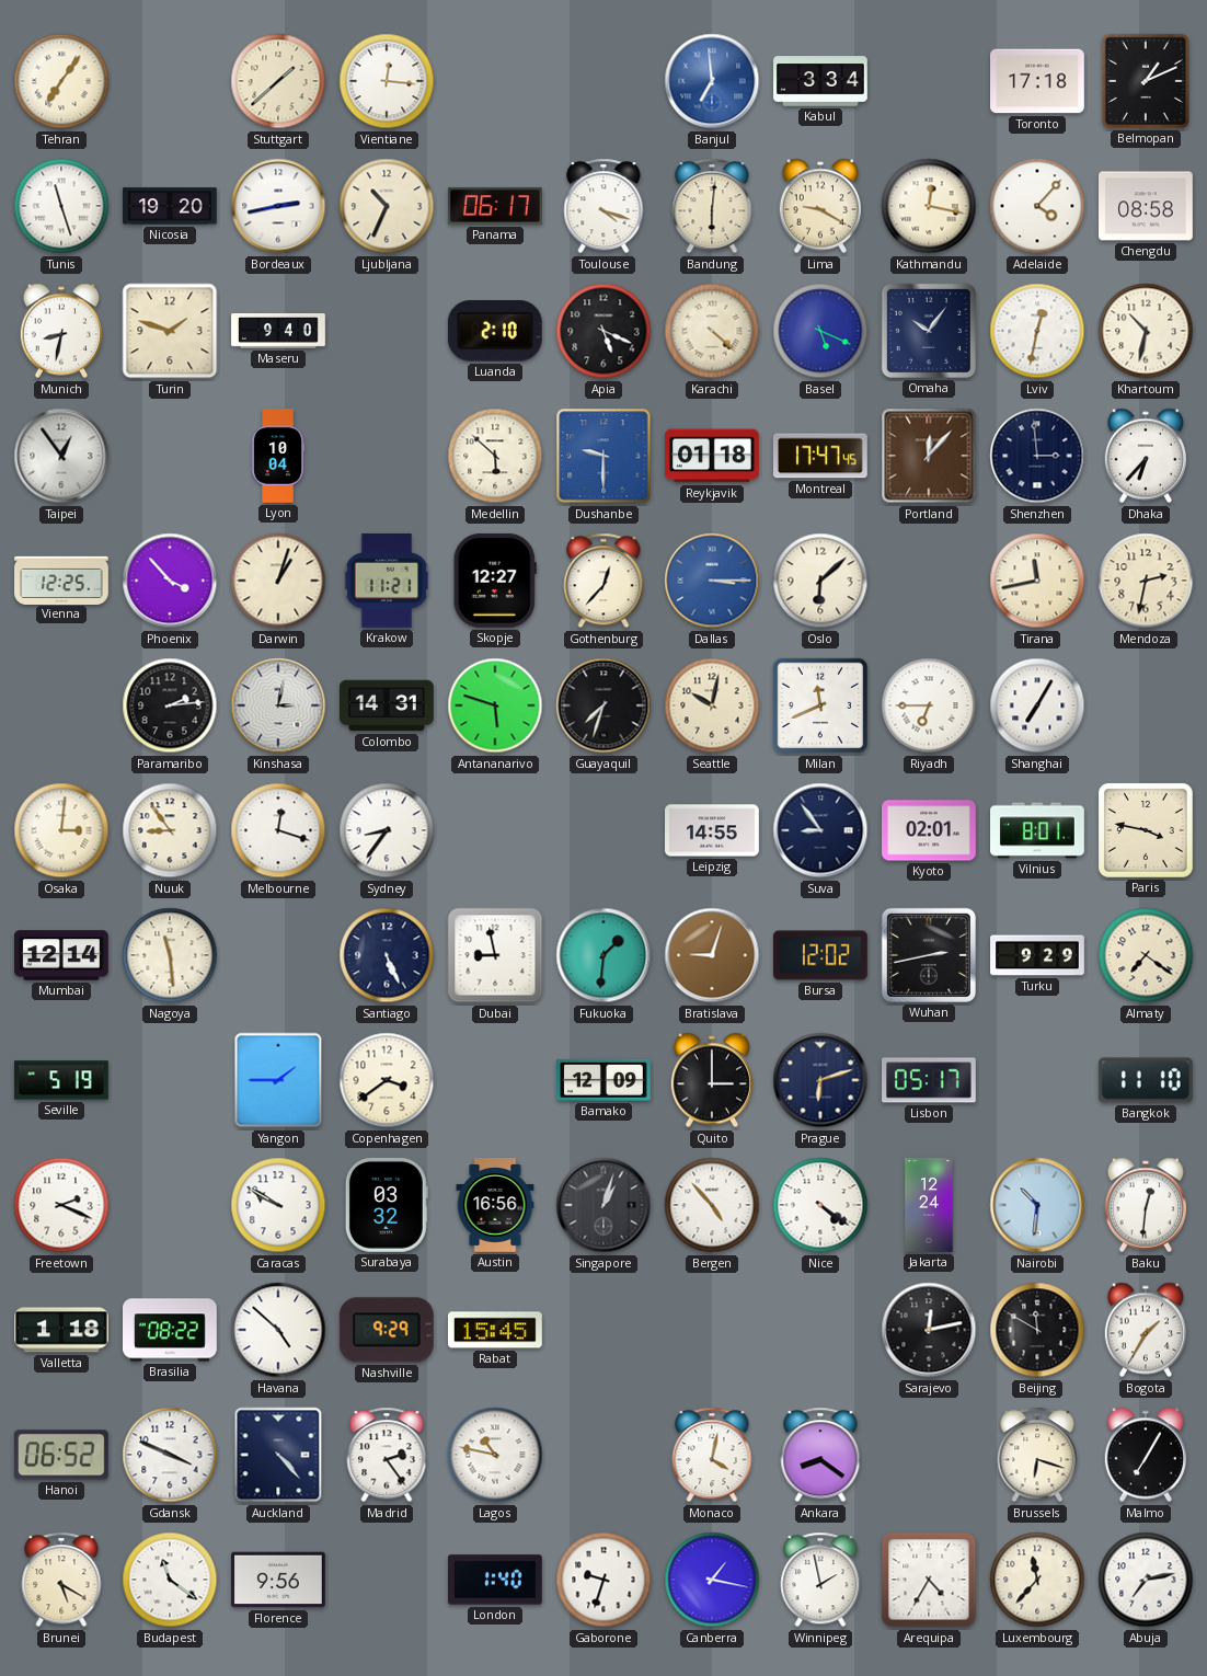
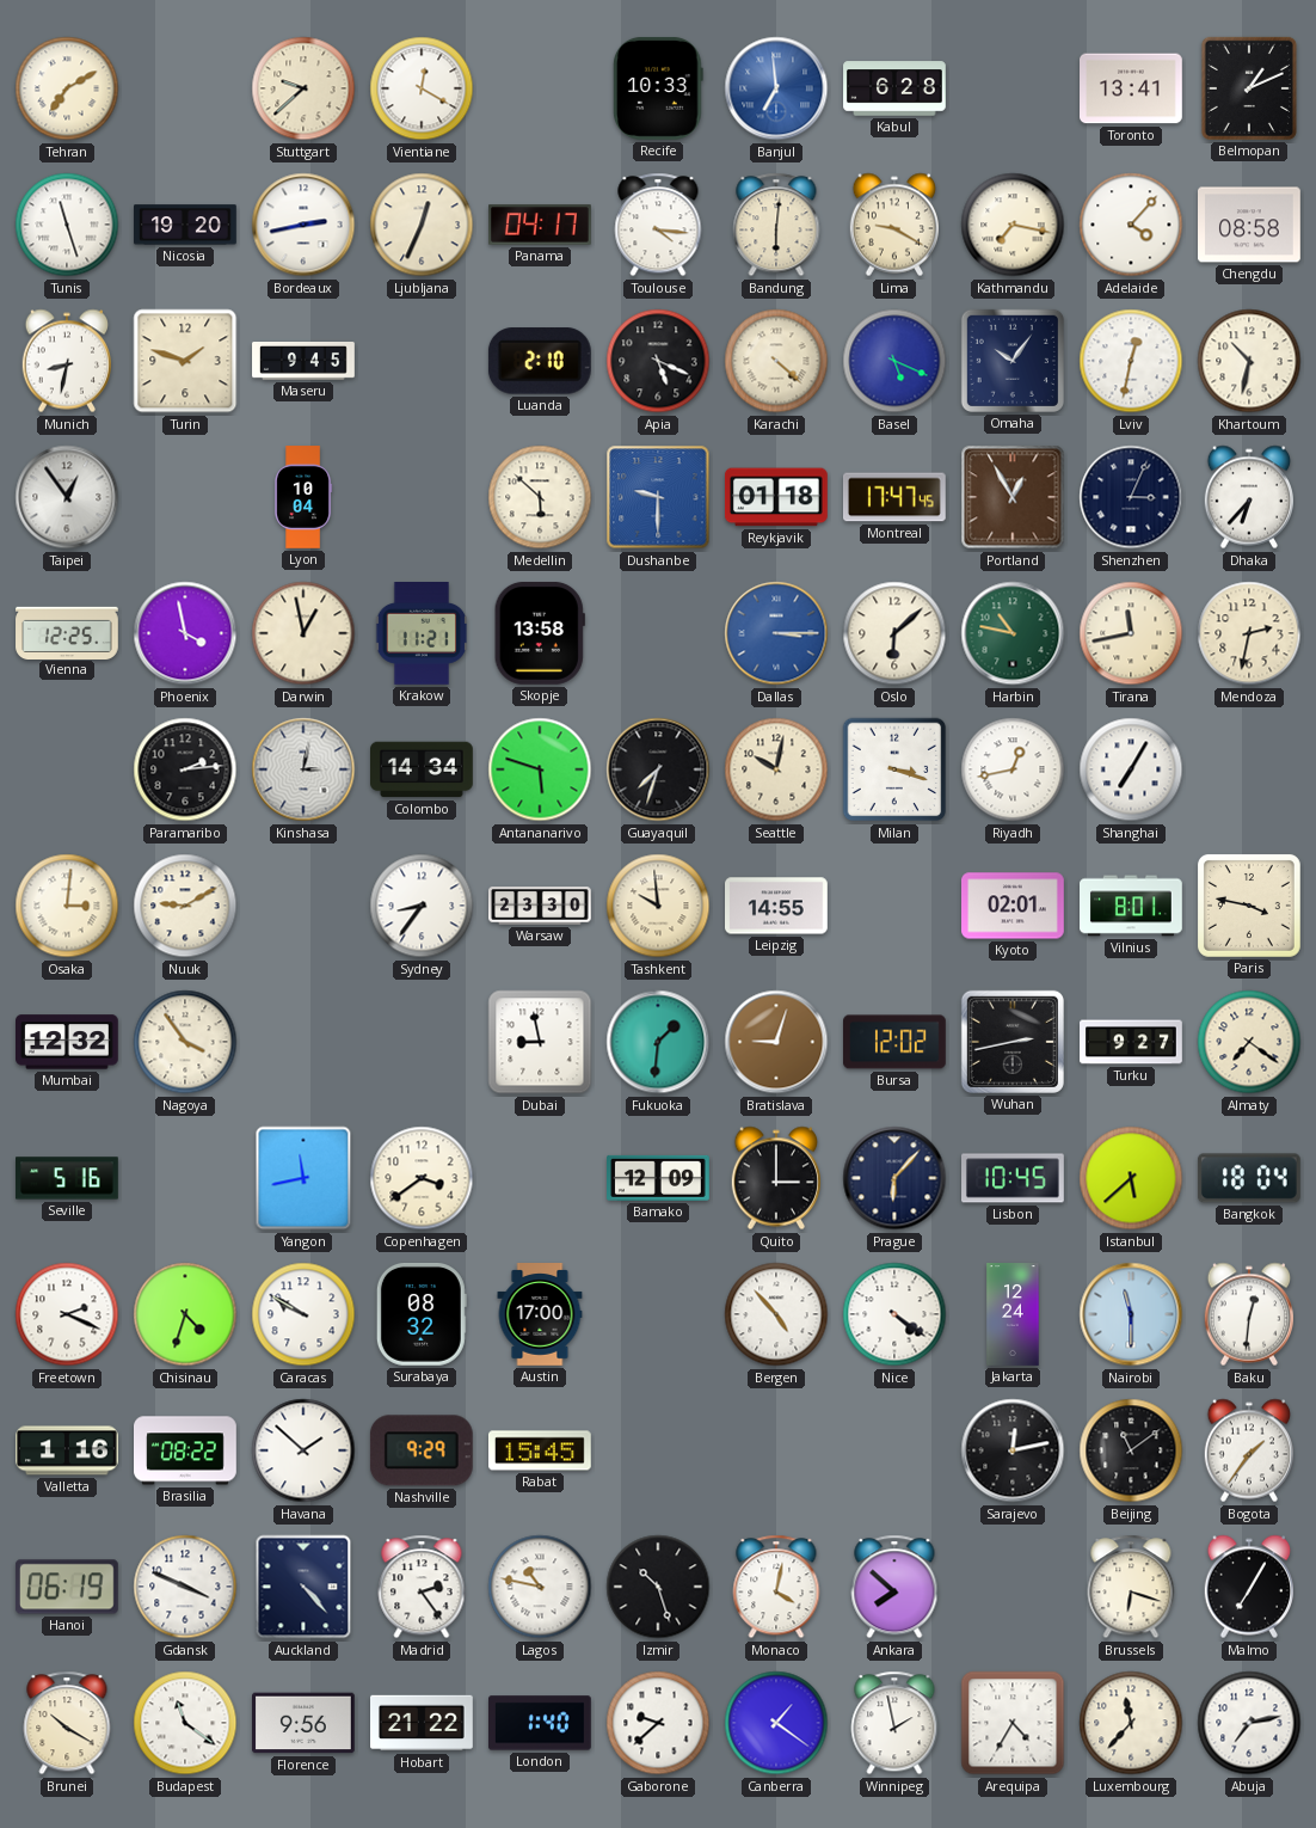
Tehran: 7:06 -> 7:10 (67, 88)
Stuttgart: 1:38 -> 9:38 (303, 88)
Vientiane: 12:16 -> 12:20 (422, 88)
Recife: none -> 10:33 (658, 90)
Kabul: 3:34 -> 6:28 (894, 88)
Toronto: 17:18 -> 13:41 (1132, 88)
Ljubljana: 10:34 -> 12:34 (422, 225)
Panama: 06:17 -> 04:17 (541, 225)
Toulouse: 4:18 -> 4:16 (658, 225)
Kathmandu: 12:17 -> 7:17 (1013, 225)
Maseru: 9:40 -> 9:45 (303, 362)
Portland: 12:07 -> 12:55 (1013, 497)
Shenzhen: 2:59 -> 3:04 (1131, 497)
Phoenix: 3:53 -> 3:58 (185, 633)
Darwin: 1:03 -> 12:58 (303, 633)
Skopje: 12:27 -> 13:58 (540, 633)
Gothenburg: 12:37 -> none (603, 581)
Harbin: none -> 10:47 (1013, 633)
Colombo: 14:31 -> 14:34 (423, 769)
Milan: 11:41 -> 3:18 (894, 769)
Riyadh: 6:45 -> 12:43 (1013, 769)
Nuuk: 8:54 -> 9:10 (185, 906)
Melbourne: 12:18 -> none (278, 830)
Warsaw: none -> 23:30 (541, 906)
Tashkent: none -> 9:59 (658, 906)
Suva: 8:54 -> none (820, 830)
Mumbai: 12:14 -> 12:32 (68, 1042)
Nagoya: 11:29 -> 3:54 (185, 1042)
Santiago: 5:26 -> none (387, 955)
Turku: 9:29 -> 9:27 (1131, 1042)
Seville: 5:19 -> 5:16 (68, 1178)
Yangon: 1:45 -> 11:43 (303, 1178)
Prague: 6:12 -> 6:07 (894, 1178)
Lisbon: 05:17 -> 10:45 (1014, 1178)
Istanbul: none -> 5:38 (1131, 1178)
Bangkok: 11:10 -> 18:04 (1249, 1178)
Chisinau: none -> 4:33 (185, 1314)
Surabaya: 03:32 -> 08:32 (422, 1315)
Austin: 16:56 -> 17:00 (540, 1315)
Singapore: 1:03 -> none (603, 1205)
Nairobi: 10:31 -> 11:30 (1131, 1314)
Valletta: 1:18 -> 1:16 (68, 1450)
Havana: 4:52 -> 1:52 (303, 1450)
Beijing: 11:50 -> 11:09 (1131, 1450)
Bogota: 1:35 -> 1:36 (1248, 1450)
Hanoi: 06:52 -> 06:19 (67, 1587)
Izmir: none -> 10:27 (658, 1587)
Ankara: 8:21 -> 7:52 (894, 1587)
Brunei: 5:20 -> 10:20 (67, 1723)
Hobart: none -> 21:22 (423, 1723)
Gaborone: 9:33 -> 9:38 (658, 1723)
Canberra: 1:17 -> 1:21 (776, 1723)
